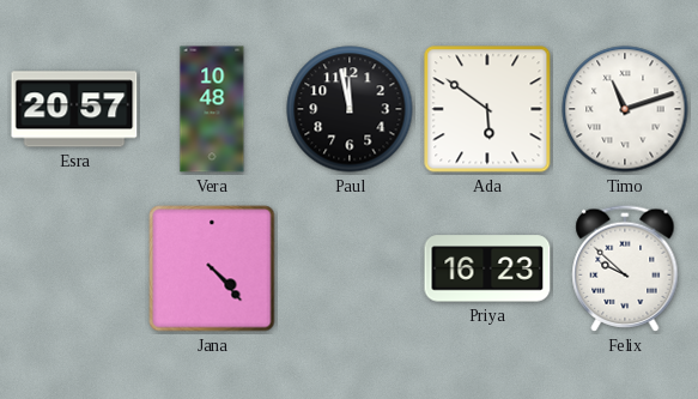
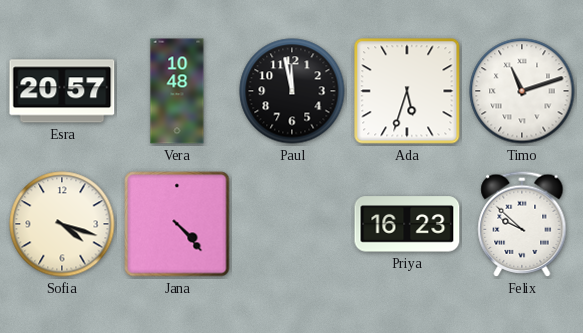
Ada: 5:51 -> 5:33 (407, 91)
Sofia: none -> 4:18 (62, 224)
